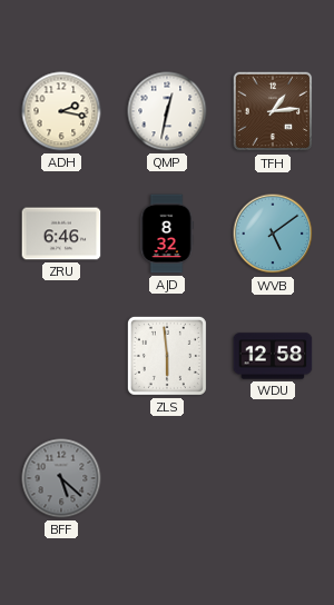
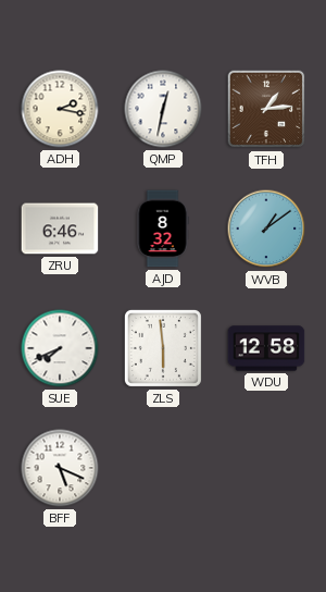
WVB: 5:09 -> 1:09 (266, 229)
SUE: none -> 7:41 (60, 348)
BFF: 5:22 -> 5:19 (60, 468)
BFF dial: grey -> white (60, 468)
